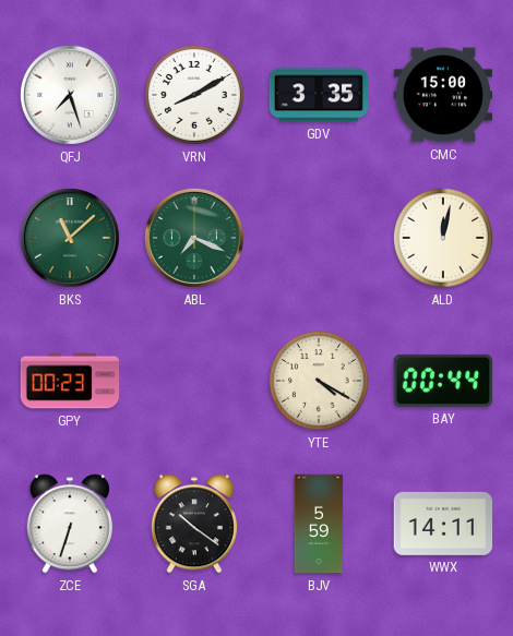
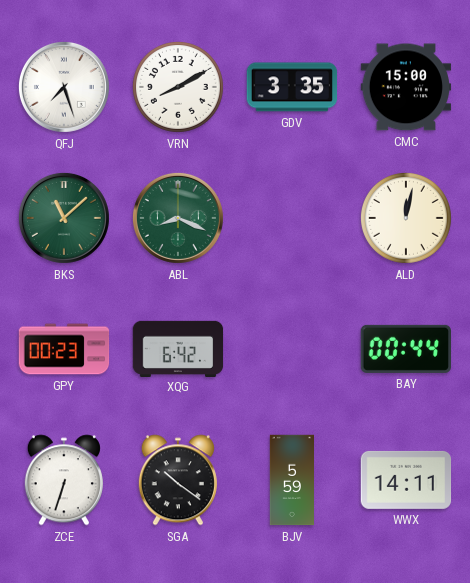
ABL: 7:19 -> 8:19 (178, 218)
XQG: none -> 6:42 (178, 348)
YTE: 4:20 -> none (319, 381)
